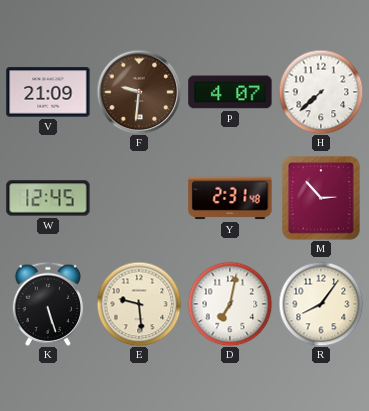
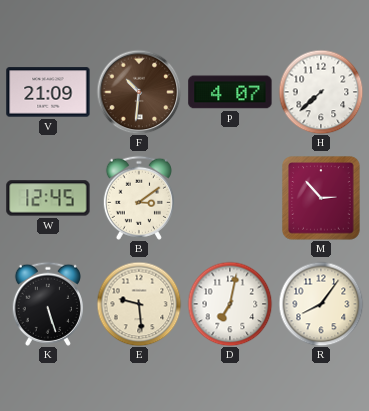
F: 9:31 -> 10:31 (139, 92)
B: none -> 3:09 (139, 198)
Y: 2:31 -> none (230, 198)
